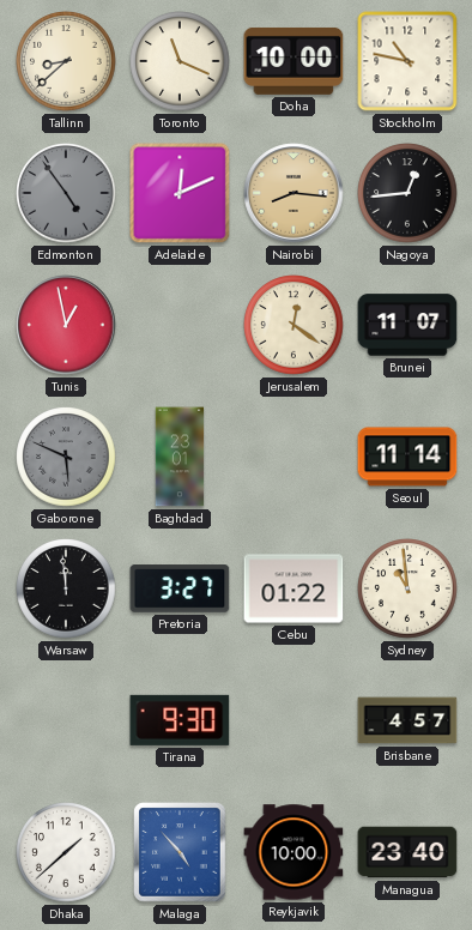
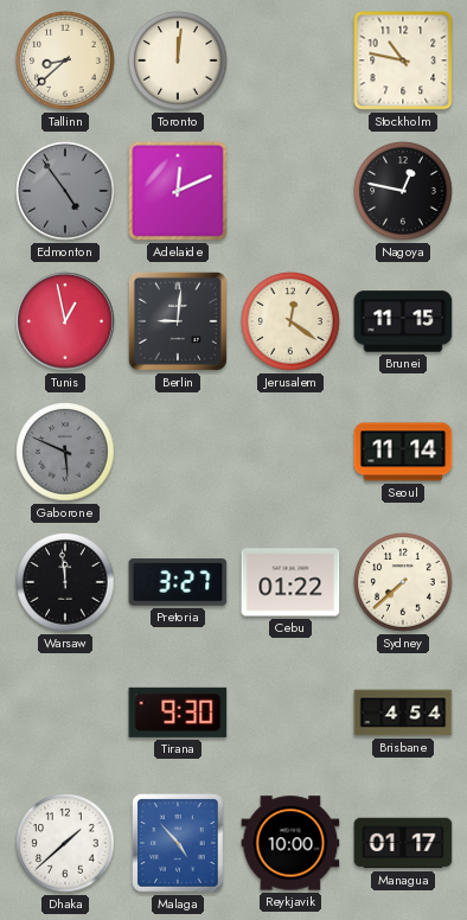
Toronto: 11:19 -> 12:01 (178, 60)
Doha: 10:00 -> none (294, 61)
Nairobi: 8:16 -> none (294, 193)
Nagoya: 12:44 -> 12:47 (403, 191)
Berlin: none -> 9:01 (178, 321)
Brunei: 11:07 -> 11:15 (403, 321)
Baghdad: 23:01 -> none (180, 457)
Sydney: 10:59 -> 7:38 (403, 582)
Brisbane: 4:57 -> 4:54 (403, 713)
Managua: 23:40 -> 01:17 (403, 843)
